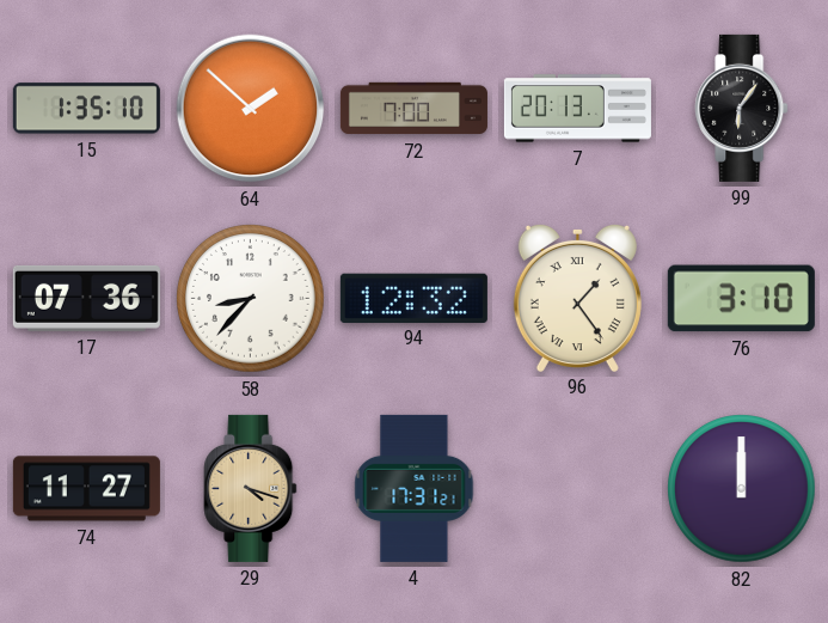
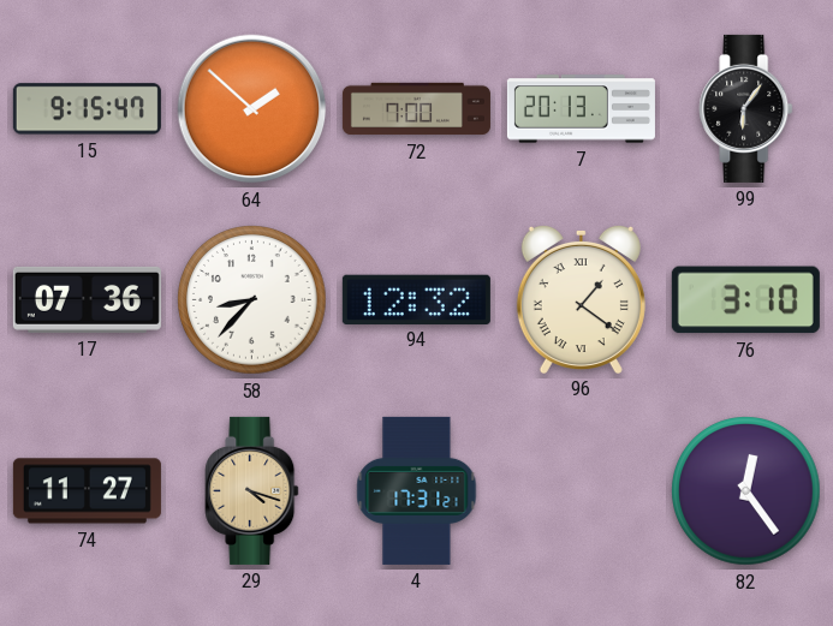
15: 1:35 -> 9:15 (87, 109)
96: 1:24 -> 1:21 (581, 298)
82: 12:00 -> 12:24 (746, 491)
